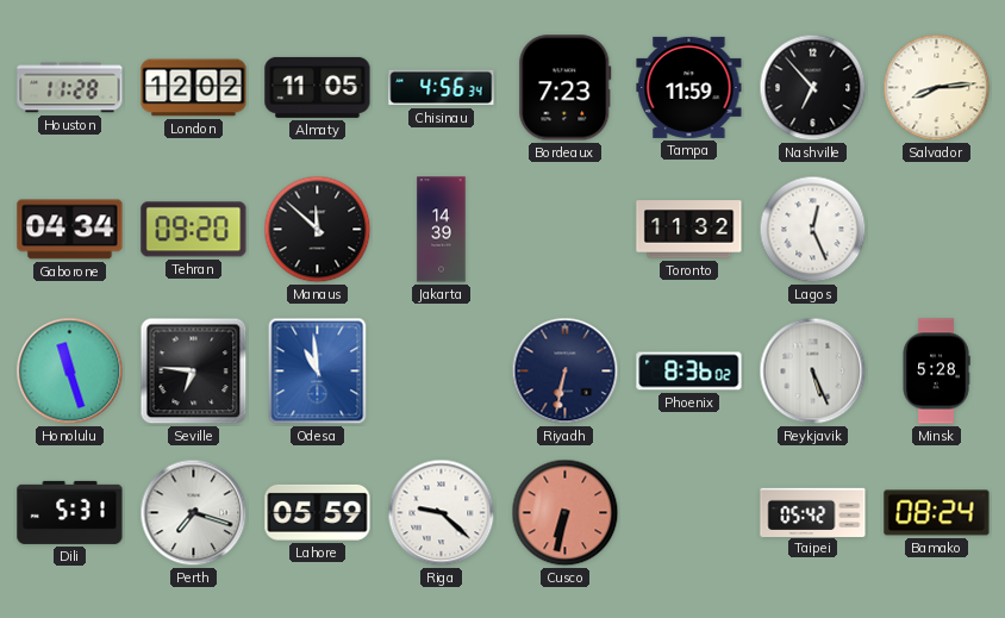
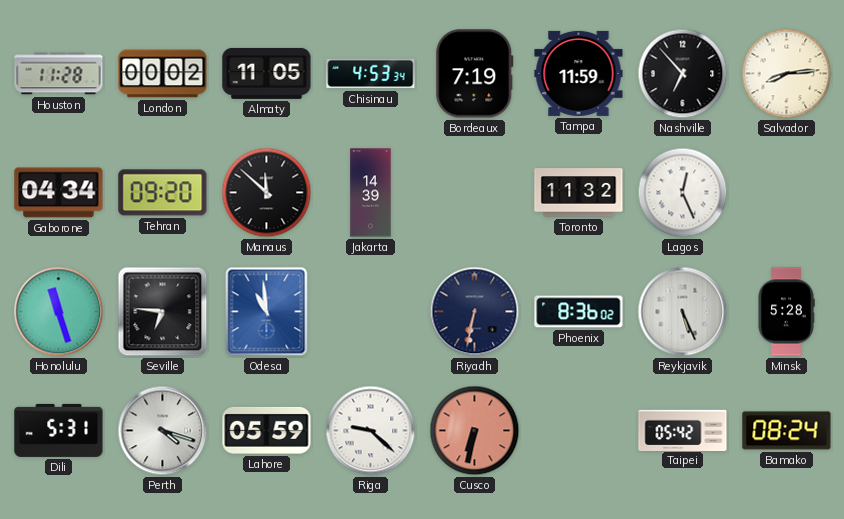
London: 12:02 -> 00:02 (163, 74)
Chisinau: 4:56 -> 4:53 (371, 74)
Bordeaux: 7:23 -> 7:19 (475, 74)
Perth: 7:18 -> 4:18 (163, 431)
